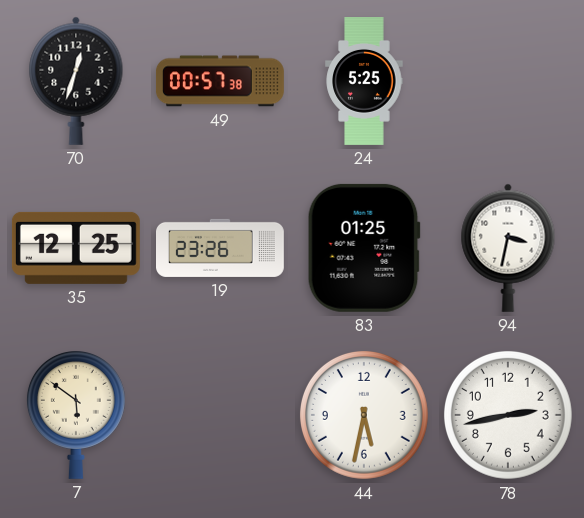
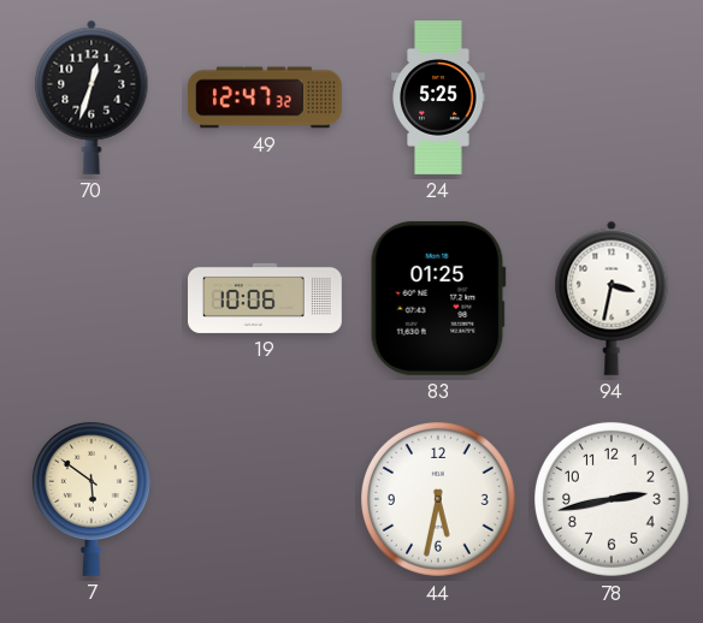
49: 00:57 -> 12:47 (265, 97)
35: 12:25 -> none (76, 248)
19: 23:26 -> 10:06 (266, 298)
